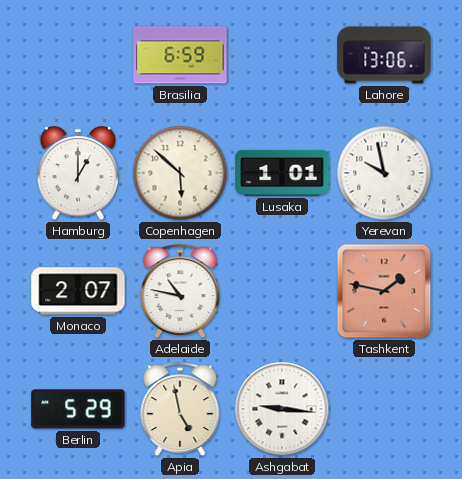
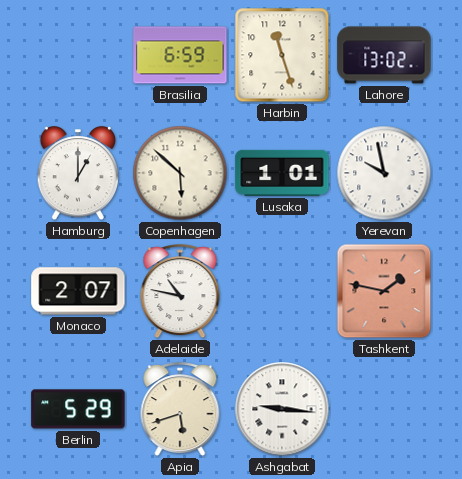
Harbin: none -> 11:27 (282, 55)
Lahore: 13:06 -> 13:02 (384, 55)
Apia: 4:58 -> 5:42 (180, 410)
